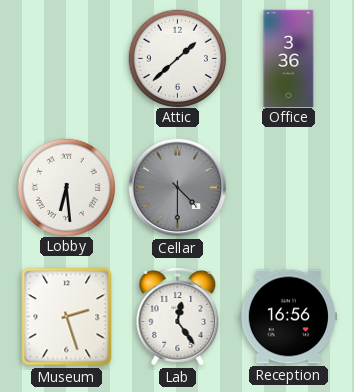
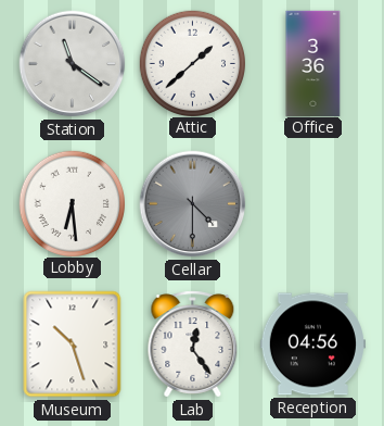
Station: none -> 11:21 (73, 64)
Museum: 2:27 -> 10:27 (73, 344)
Reception: 16:56 -> 04:56 (312, 344)
